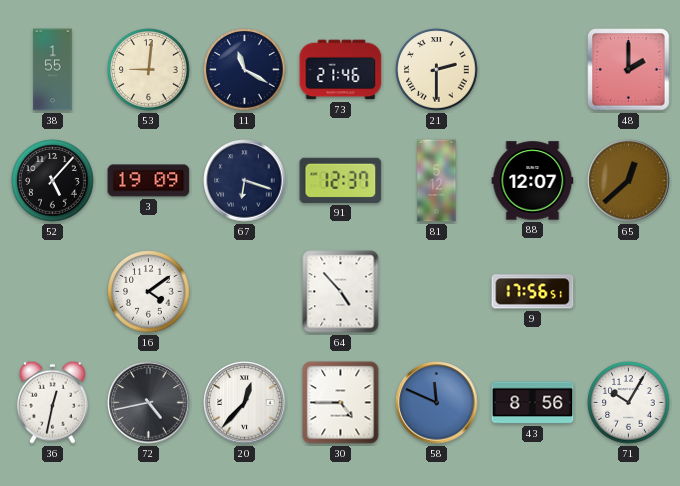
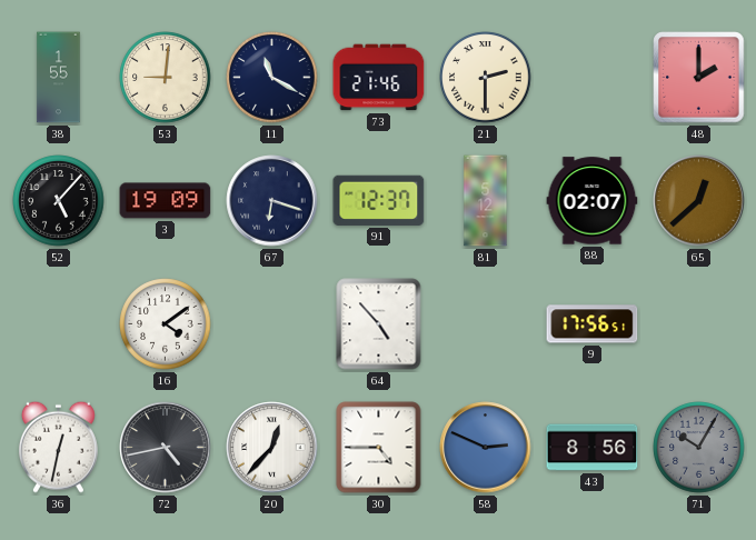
88: 12:07 -> 02:07 (593, 201)
58: 11:49 -> 2:49 (486, 448)
71 dial: white -> grey (699, 448)
